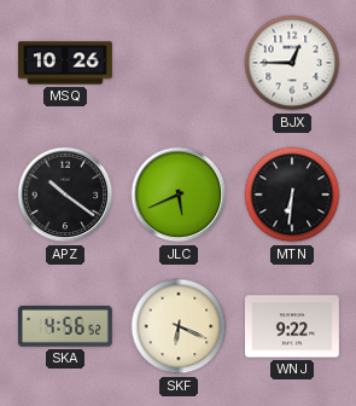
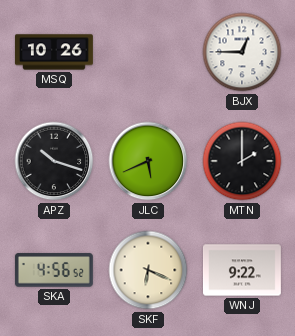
APZ: 10:21 -> 10:18 (54, 161)
MTN: 6:31 -> 2:00 (242, 161)
